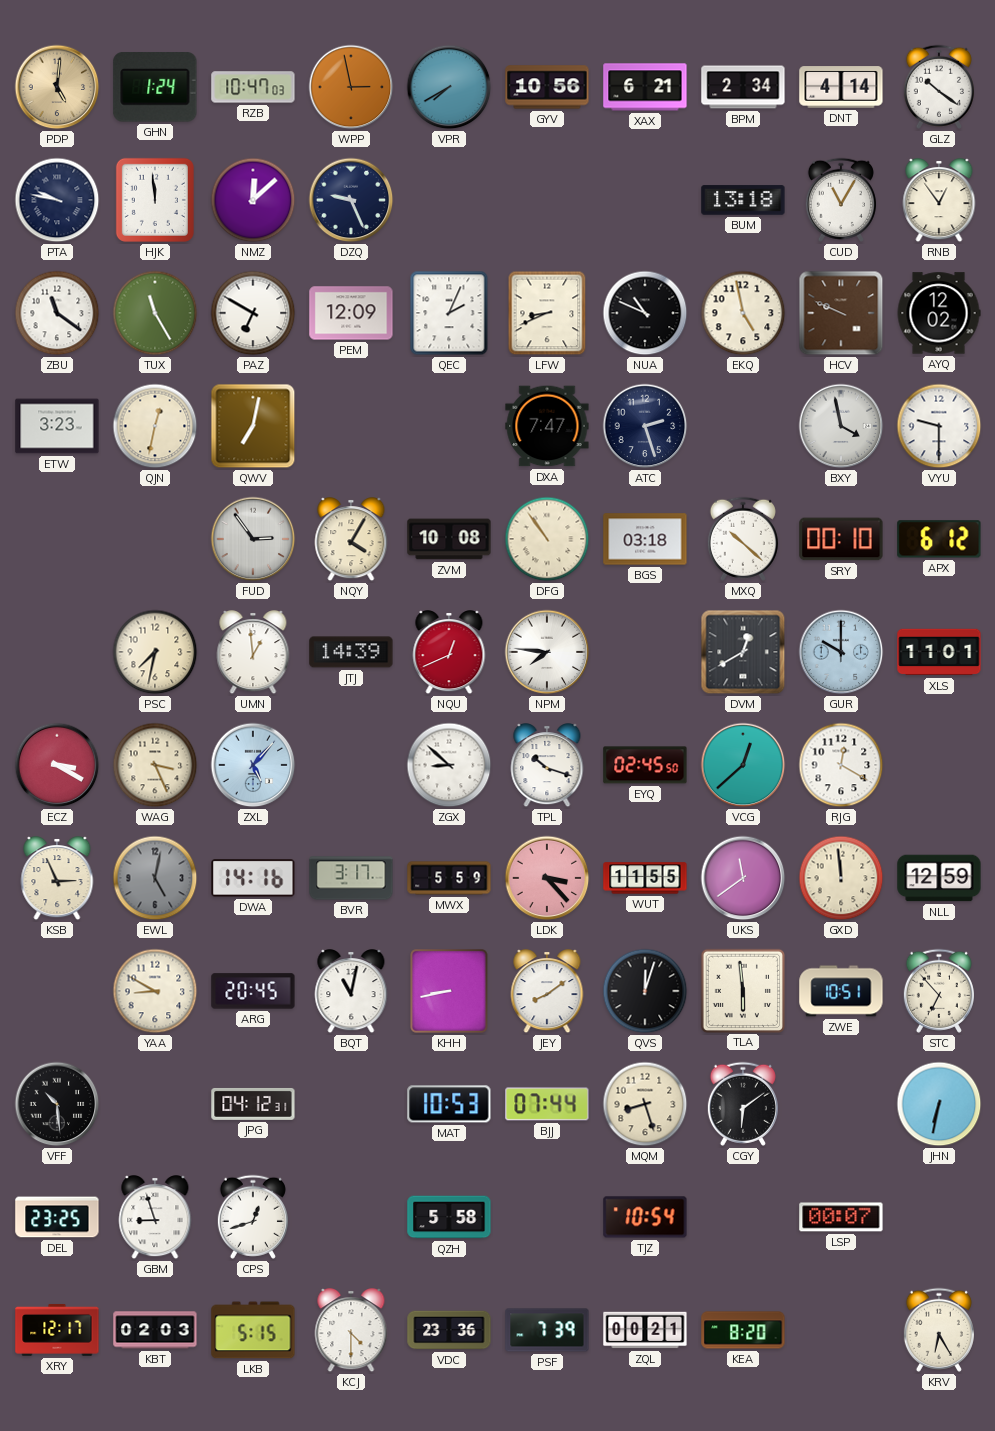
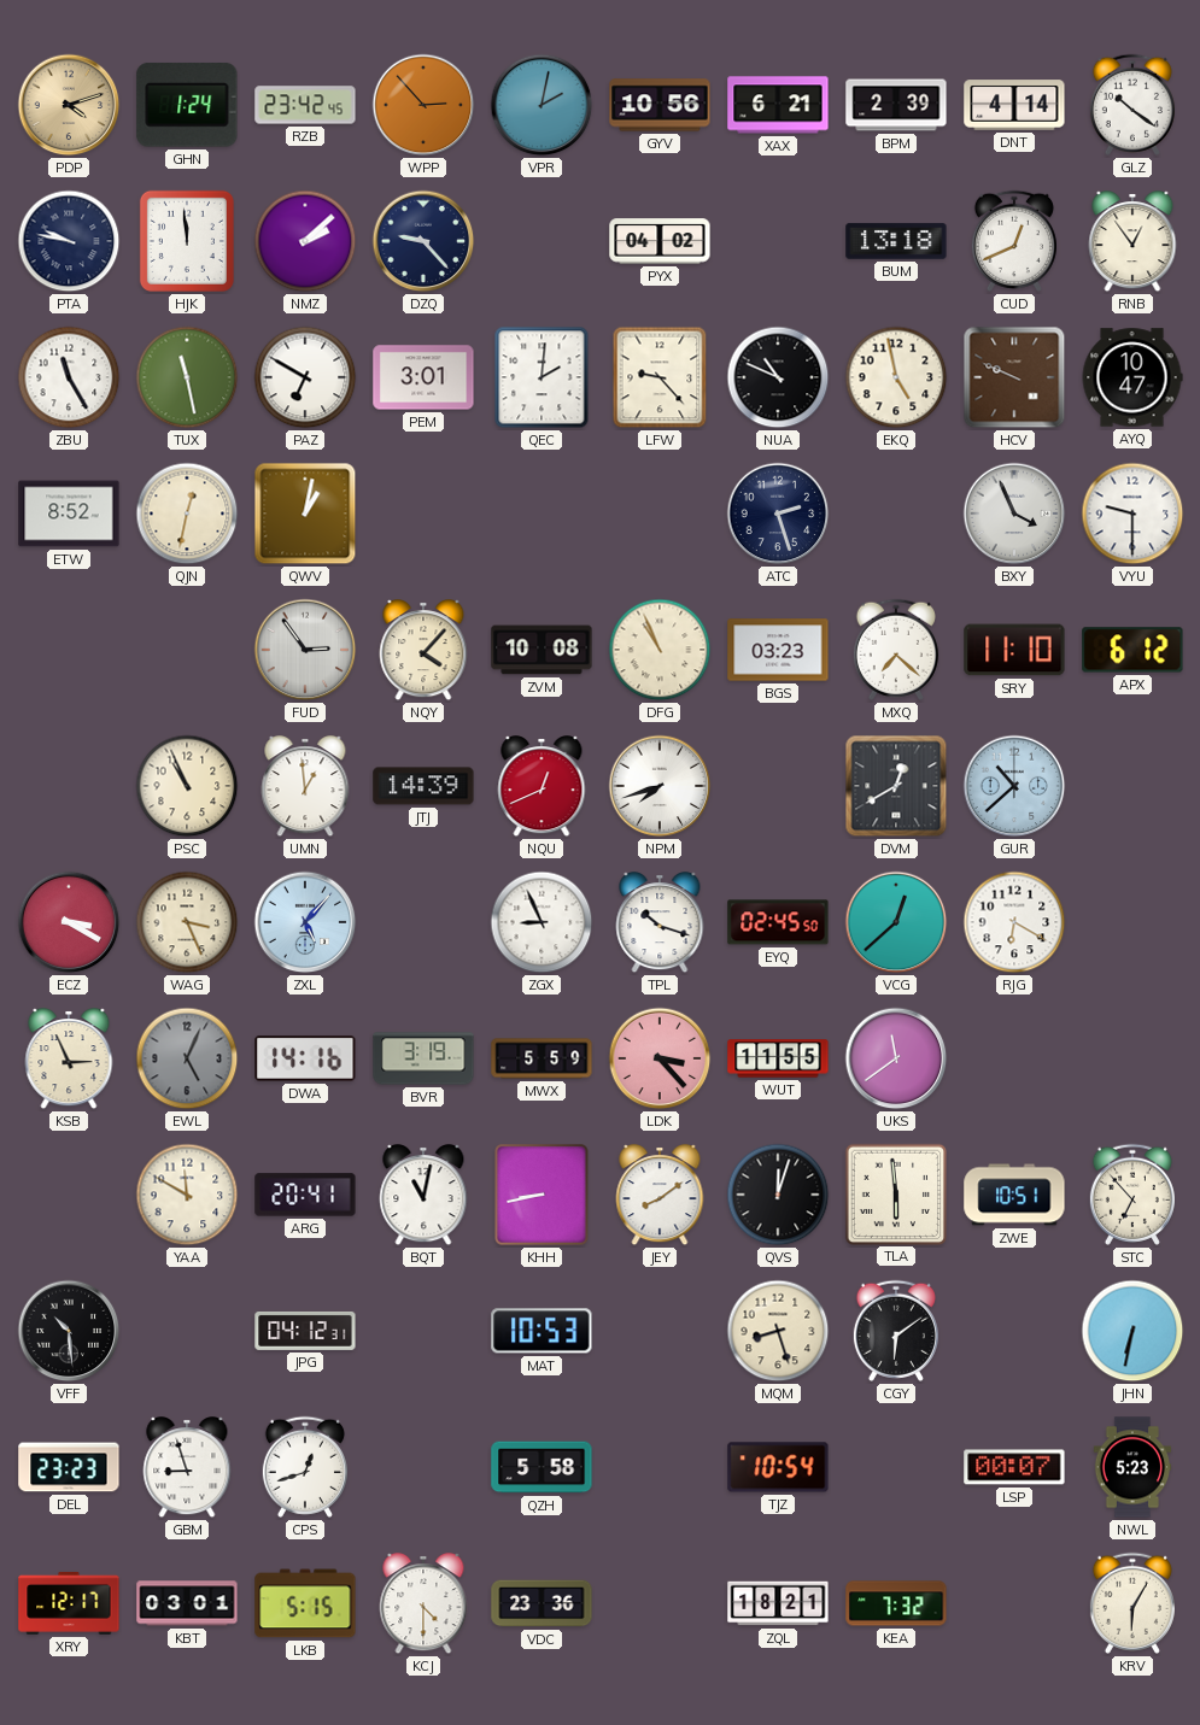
PDP: 5:01 -> 4:12 (69, 105)
RZB: 10:47 -> 23:42 (305, 105)
WPP: 2:58 -> 2:53 (423, 105)
VPR: 7:40 -> 2:02 (542, 105)
BPM: 2:34 -> 2:39 (896, 105)
NMZ: 12:08 -> 2:08 (305, 241)
DZQ: 9:26 -> 9:23 (423, 241)
PYX: none -> 04:02 (660, 241)
CUD: 11:05 -> 12:41 (1014, 241)
ZBU: 11:21 -> 11:25 (69, 377)
TUX: 11:25 -> 11:28 (187, 377)
PEM: 12:09 -> 3:01 (423, 377)
QEC: 2:04 -> 2:01 (542, 377)
LFW: 8:41 -> 9:23 (660, 377)
AYQ: 12:02 -> 10:47 (1132, 377)
ETW: 3:23 -> 8:52 (69, 514)
QWV: 7:02 -> 1:02 (305, 514)
DXA: 7:47 -> none (547, 426)
BXY: 3:58 -> 3:56 (1014, 514)
NQY: 4:05 -> 4:07 (423, 651)
DFG: 10:54 -> 10:56 (660, 650)
BGS: 03:18 -> 03:23 (778, 650)
MXQ: 10:22 -> 7:22 (896, 650)
SRY: 00:10 -> 11:10 (1014, 650)
PSC: 7:32 -> 10:56 (187, 786)
NPM: 7:46 -> 7:42 (660, 786)
GUR: 10:00 -> 10:38 (1014, 786)
XLS: 11:01 -> none (939, 652)
ZGX: 8:52 -> 8:56 (542, 922)
RJG: 12:20 -> 6:20 (1014, 922)
EWL: 5:02 -> 5:04 (187, 1058)
BVR: 3:17 -> 3:19 (423, 1058)
GXD: 11:59 -> none (841, 878)
NLL: 12:59 -> none (939, 878)
YAA: 8:50 -> 11:50 (187, 1195)
ARG: 20:45 -> 20:41 (305, 1195)
BJJ: 07:44 -> none (547, 1104)
DEL: 23:25 -> 23:23 (69, 1467)
NWL: none -> 5:23 (1132, 1467)
KBT: 02:03 -> 03:01 (187, 1603)
PSF: 7:39 -> none (547, 1330)
ZQL: 00:21 -> 18:21 (778, 1603)
KEA: 8:20 -> 7:32 (896, 1603)
KRV: 6:25 -> 6:05 (1132, 1603)
